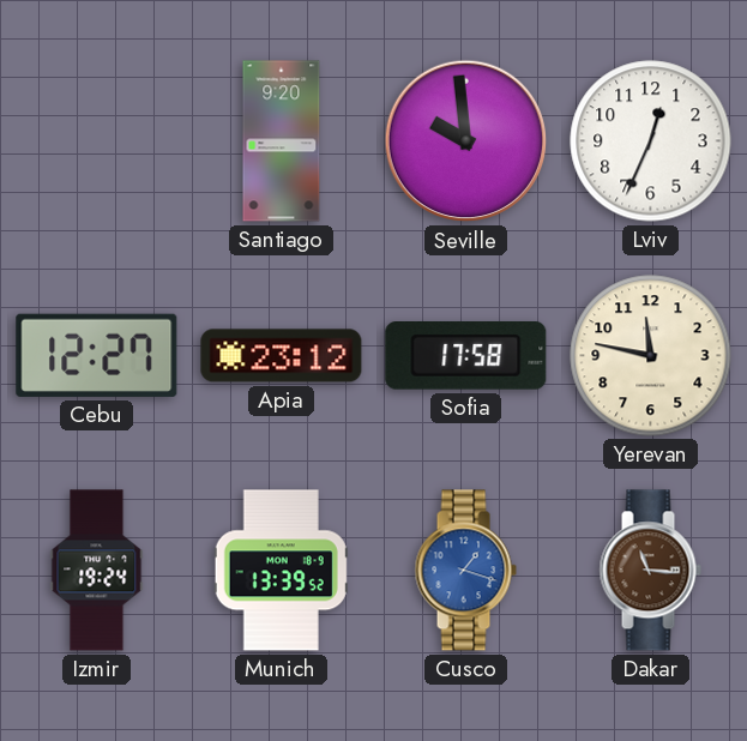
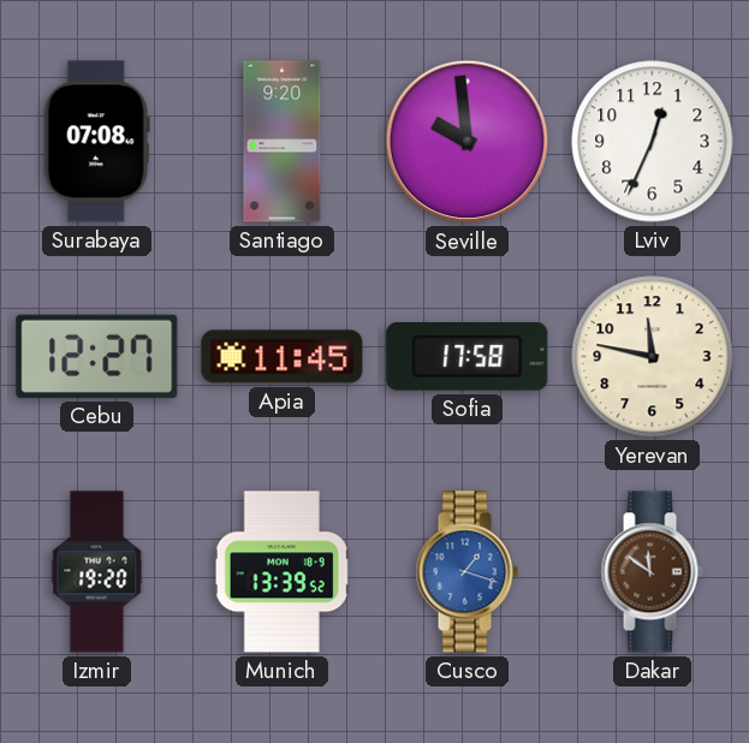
Surabaya: none -> 07:08 (96, 142)
Apia: 23:12 -> 11:45 (283, 357)
Izmir: 19:24 -> 19:20 (97, 572)
Dakar: 11:16 -> 11:51 (652, 572)
